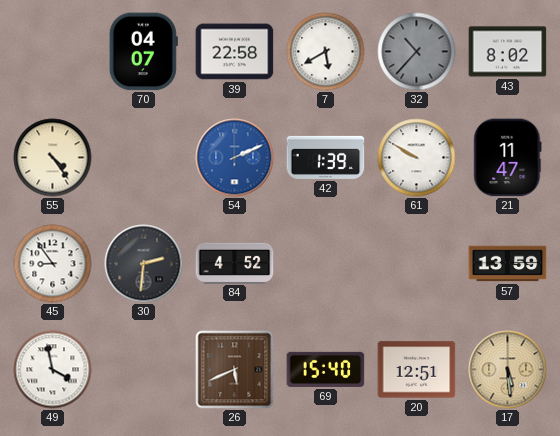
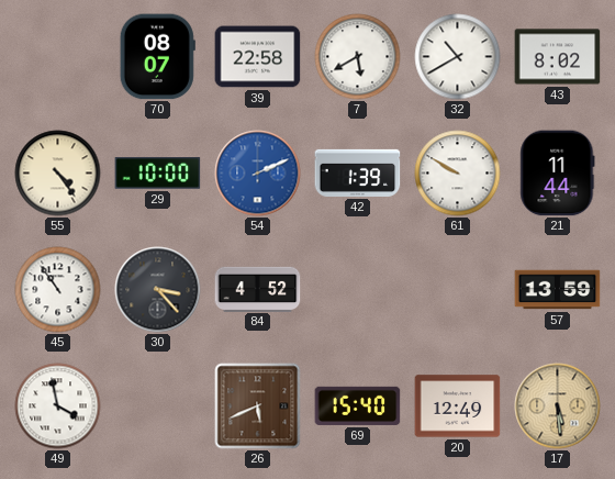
70: 04:07 -> 08:07 (157, 57)
32: 10:37 -> 10:40 (458, 57)
32 dial: grey -> white (458, 57)
29: none -> 10:00 (158, 174)
21: 11:47 -> 11:44 (558, 174)
45: 8:54 -> 10:54 (58, 290)
30: 2:31 -> 3:23 (158, 290)
20: 12:51 -> 12:49 (458, 406)
